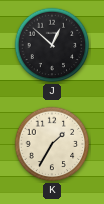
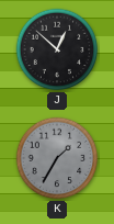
K dial: cream -> grey (57, 158)
